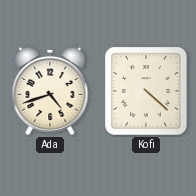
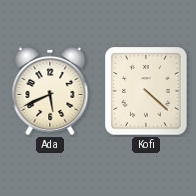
Ada: 4:42 -> 5:41 (50, 91)
